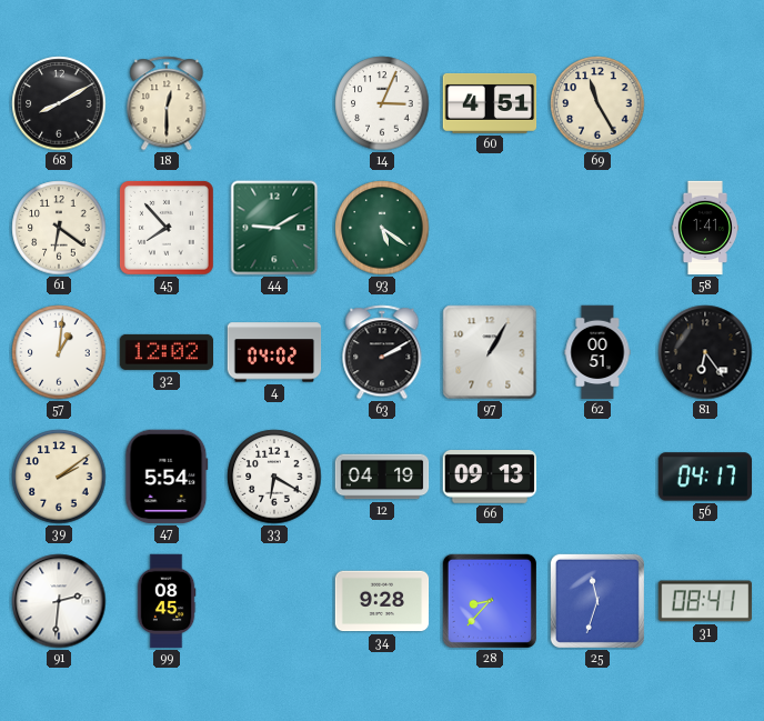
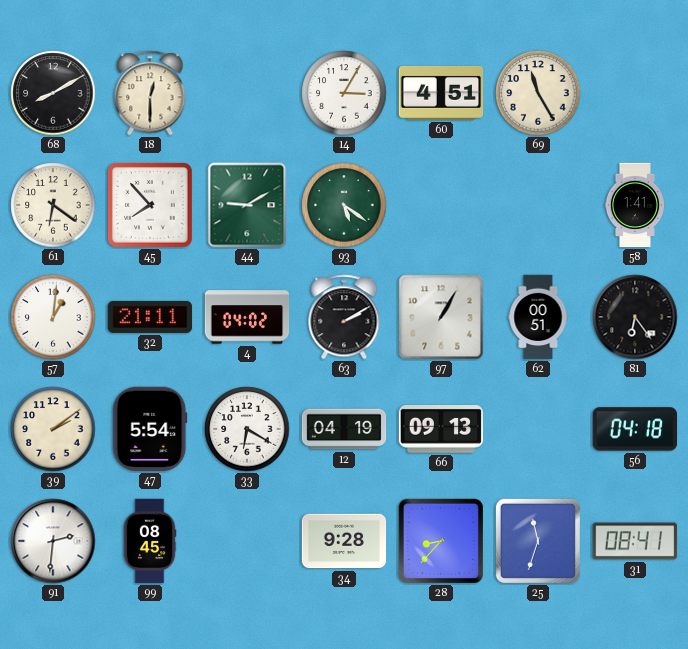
14: 3:04 -> 3:05 (344, 93)
32: 12:02 -> 21:11 (150, 317)
56: 04:17 -> 04:18 (635, 429)
